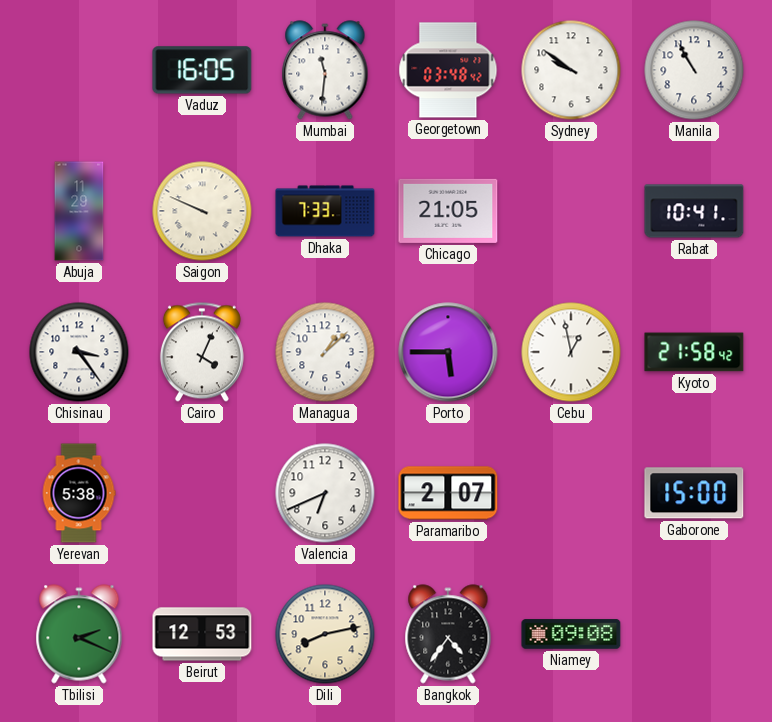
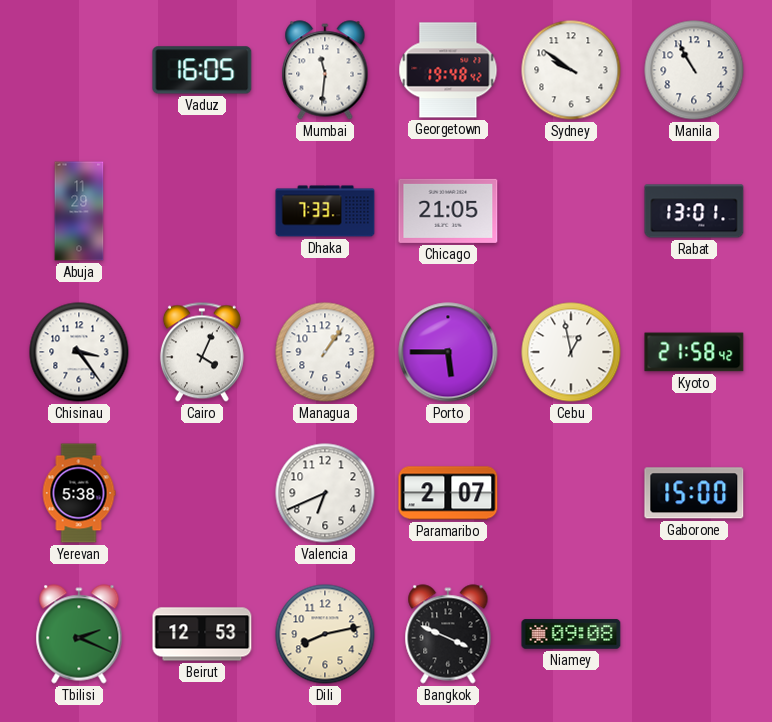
Georgetown: 03:48 -> 19:48 (448, 70)
Saigon: 9:49 -> none (202, 211)
Rabat: 10:41 -> 13:01 (694, 211)
Managua: 1:08 -> 1:06 (325, 352)
Bangkok: 4:36 -> 3:49 (448, 634)
